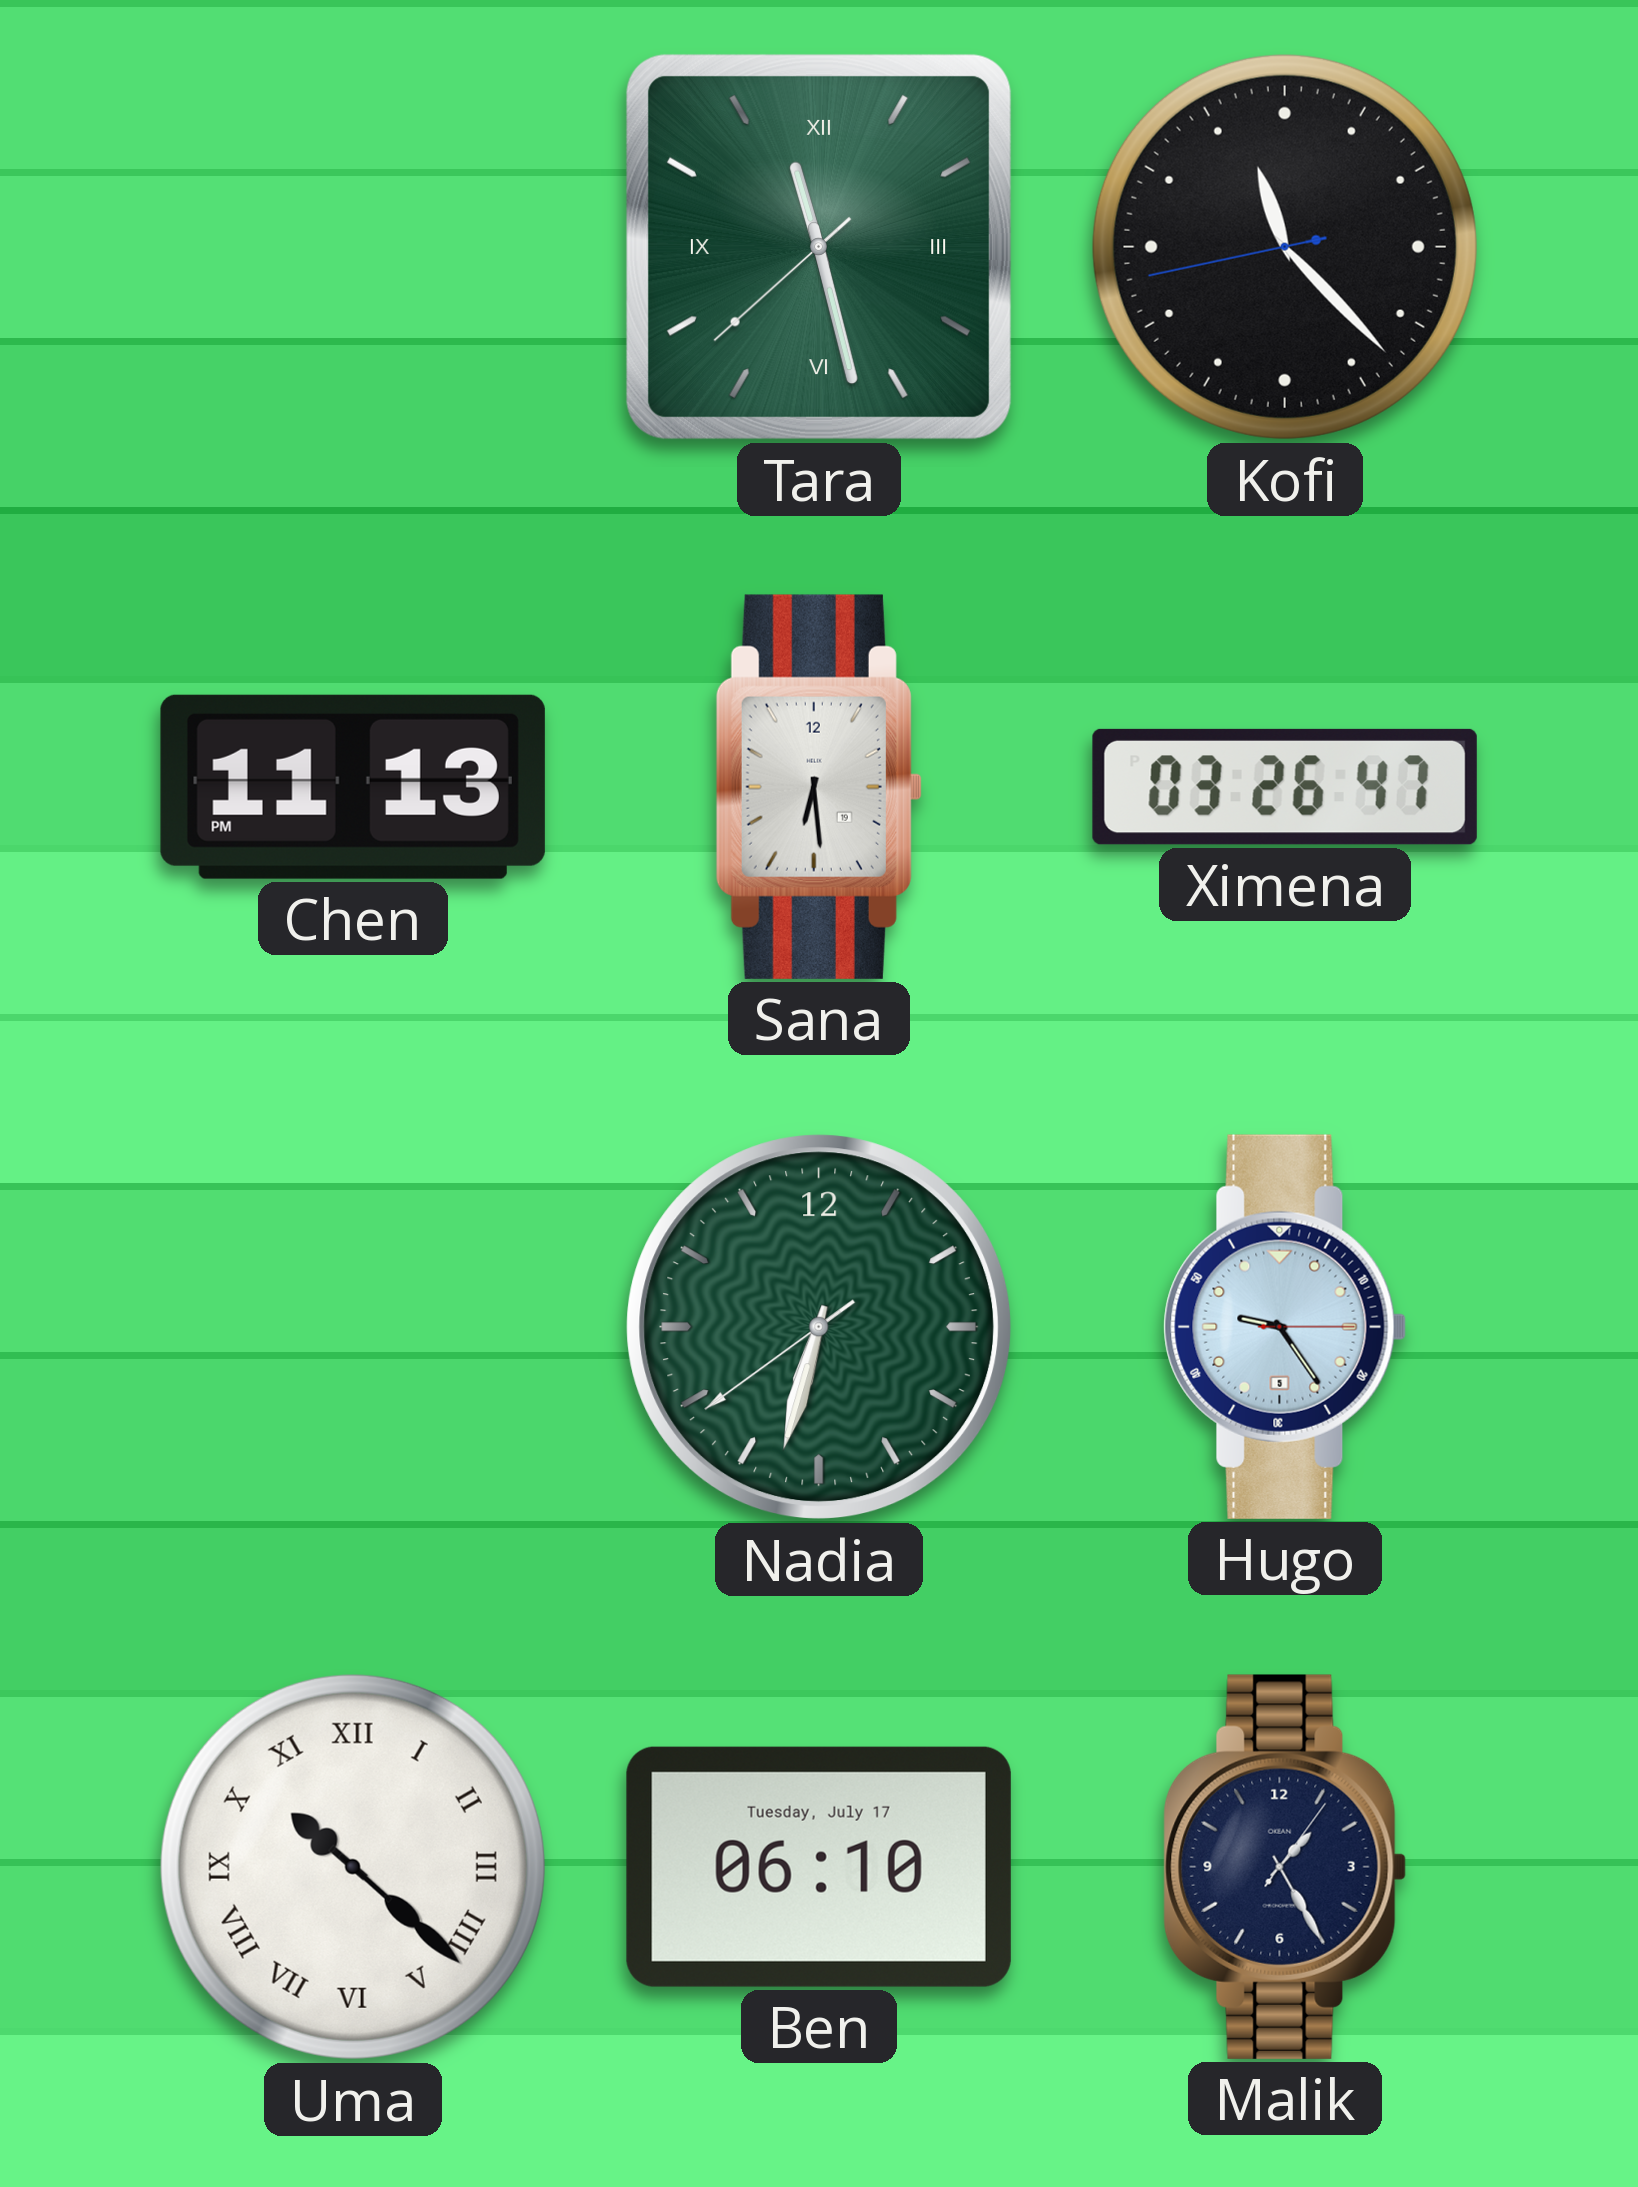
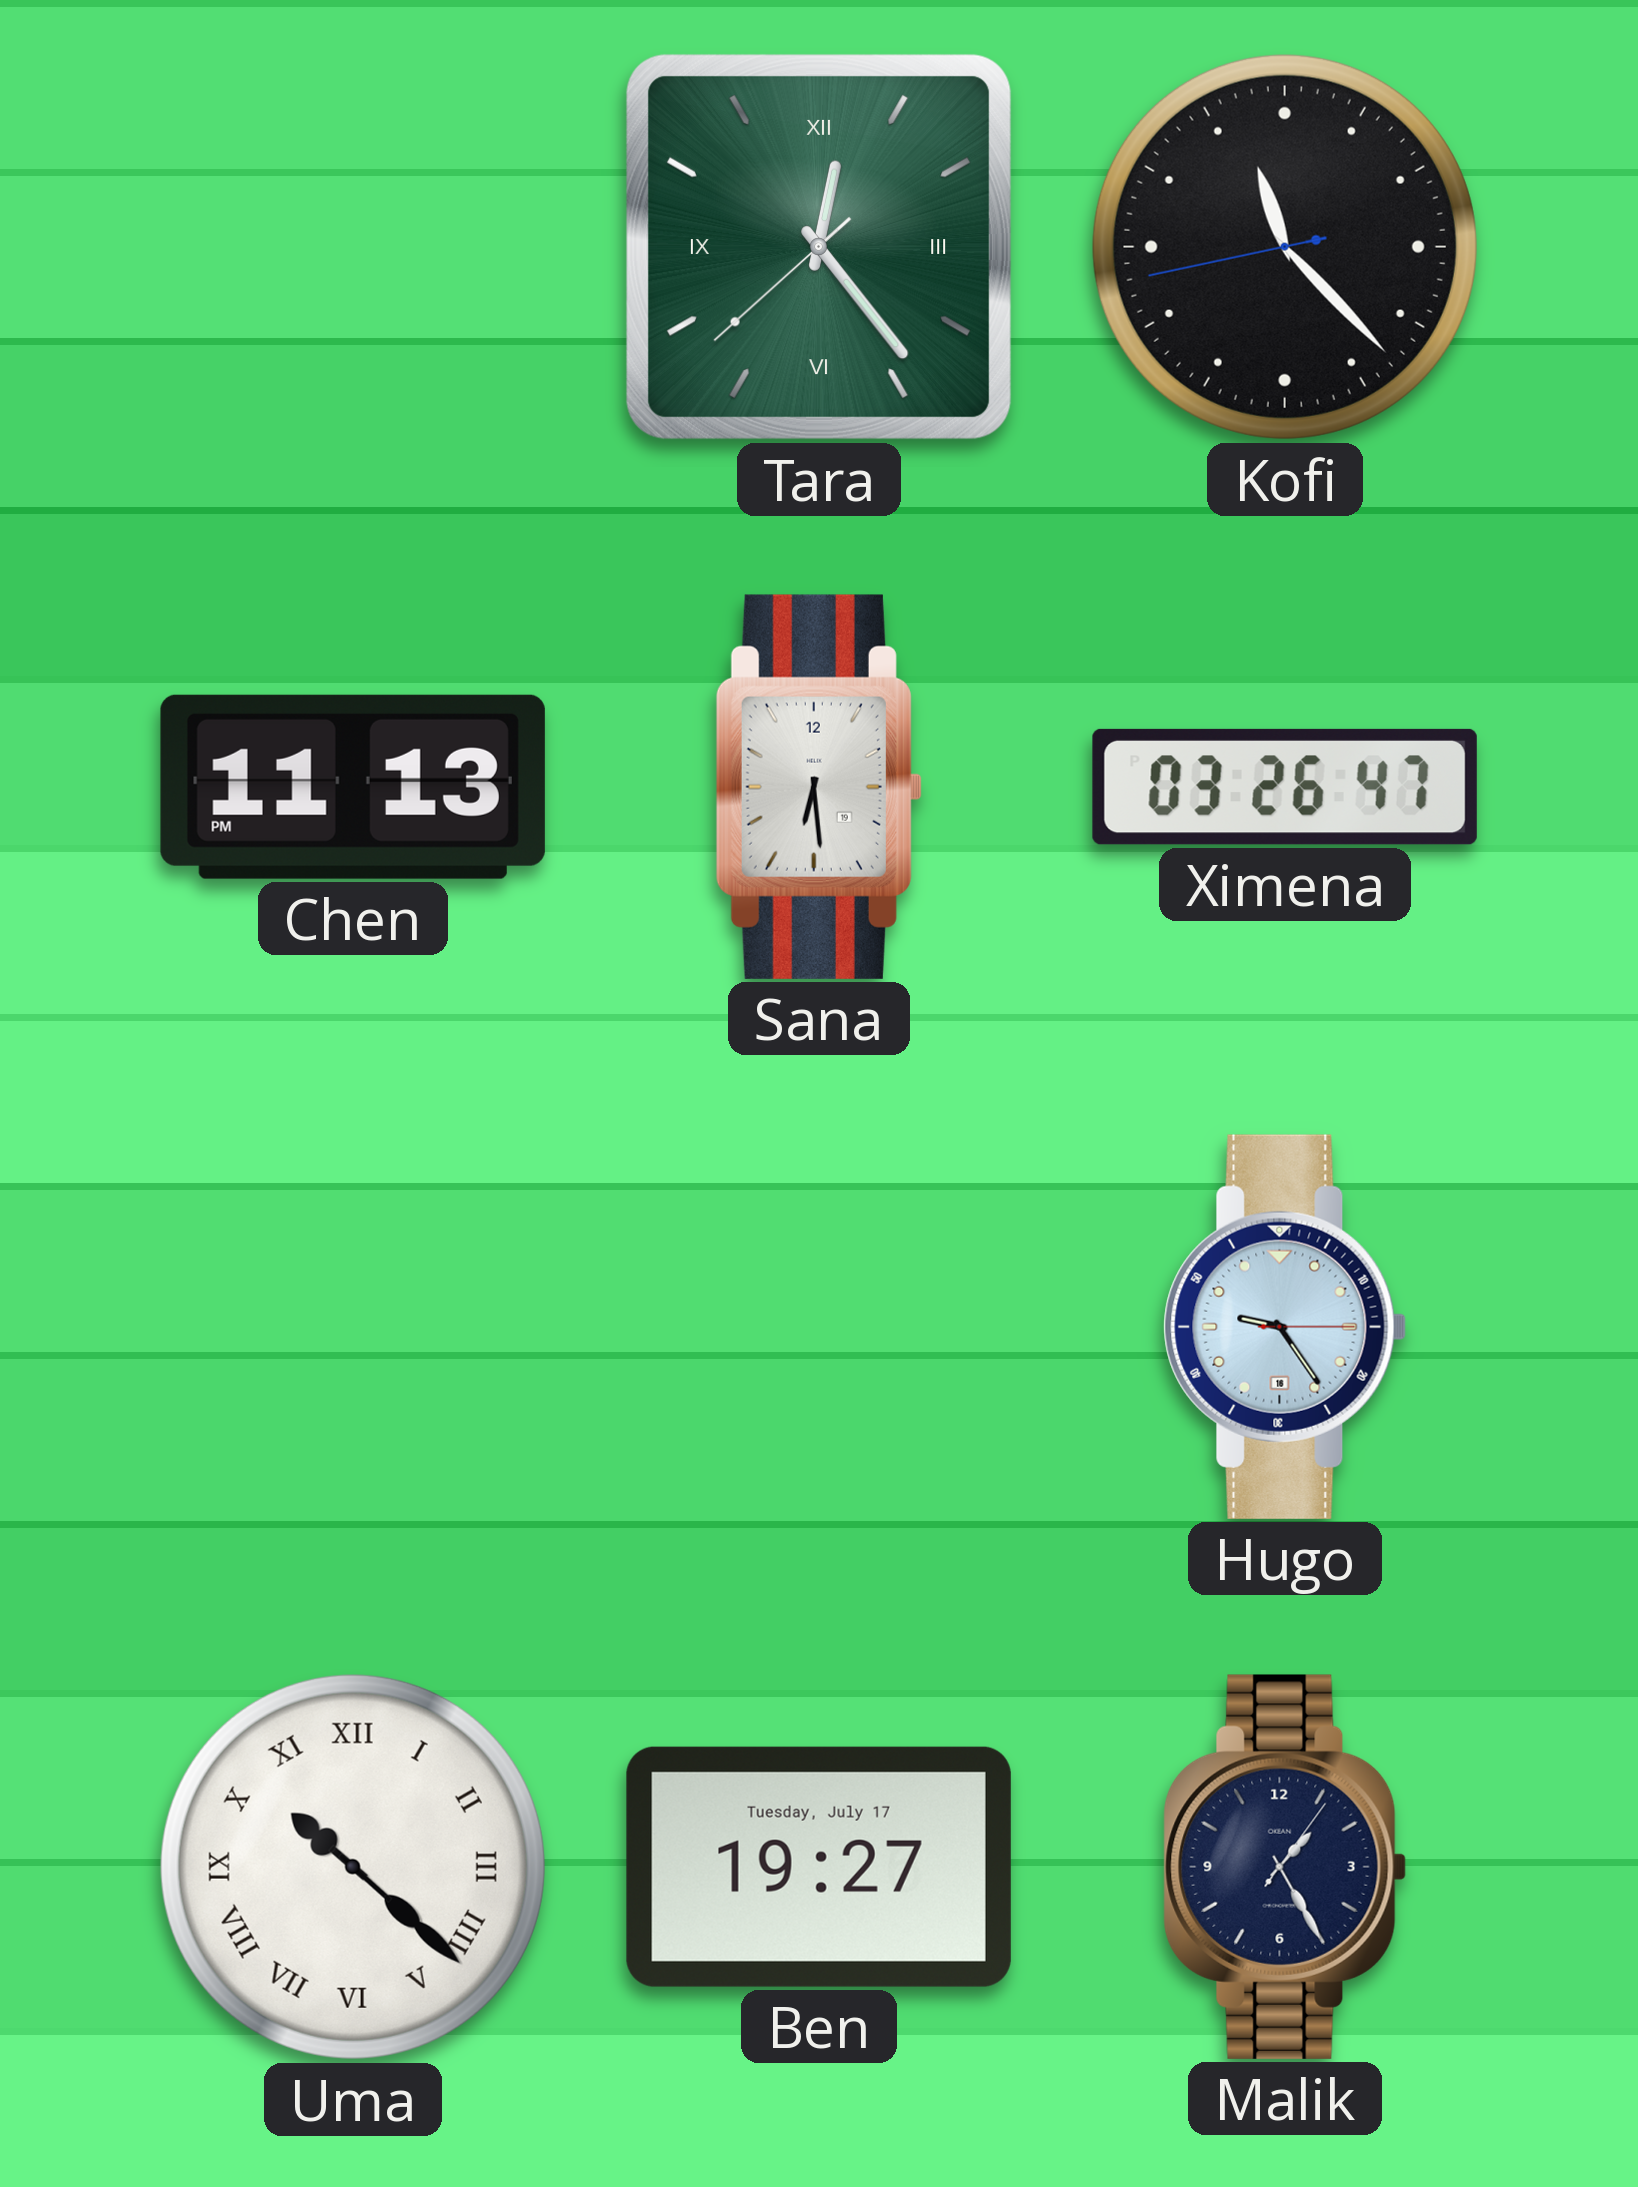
Tara: 11:27 -> 12:23 (819, 247)
Nadia: 6:32 -> none (819, 1327)
Hugo date: 5 -> 16 (1285, 1327)
Ben: 06:10 -> 19:27 (819, 1867)
